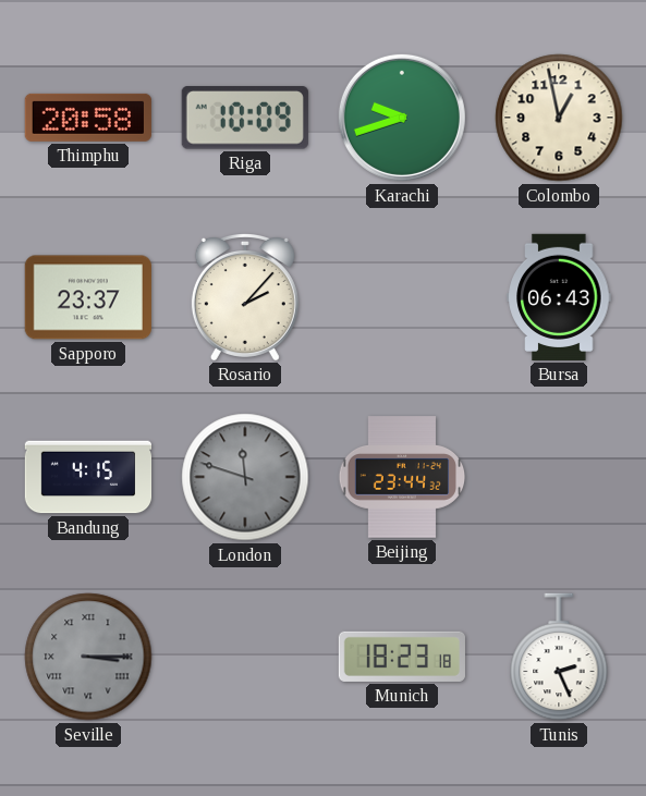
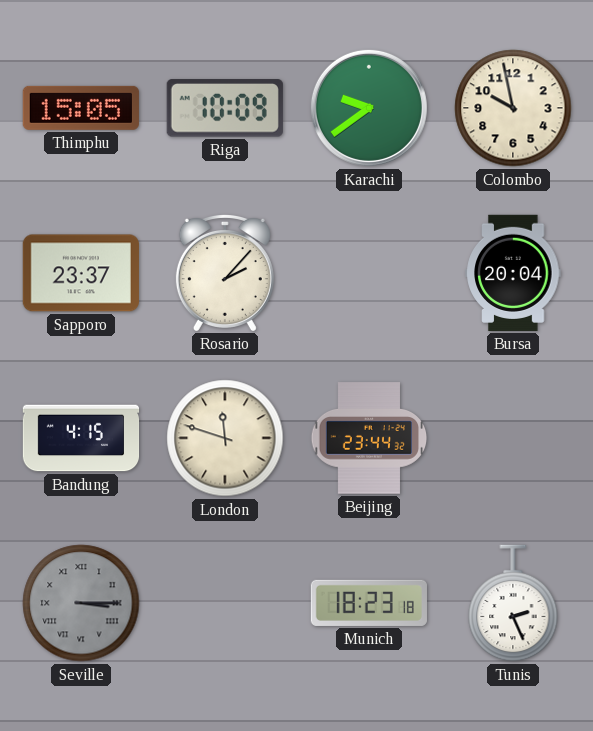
Thimphu: 20:58 -> 15:05 (81, 108)
Karachi: 9:42 -> 9:39 (369, 108)
Colombo: 12:58 -> 9:58 (513, 108)
Bursa: 06:43 -> 20:04 (513, 273)
London dial: grey -> cream (225, 438)
